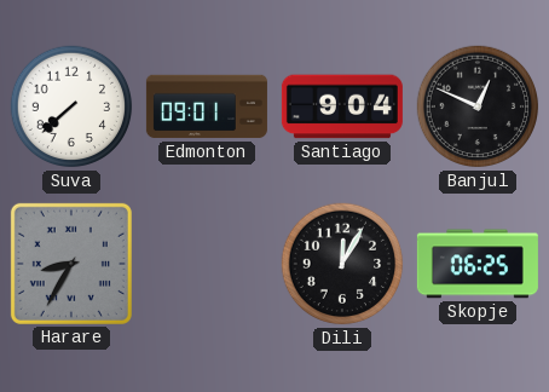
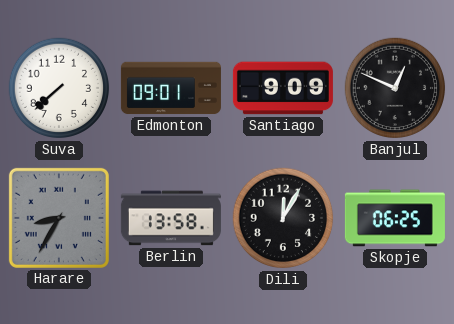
Santiago: 9:04 -> 9:09 (283, 88)
Berlin: none -> 13:58 (171, 218)
